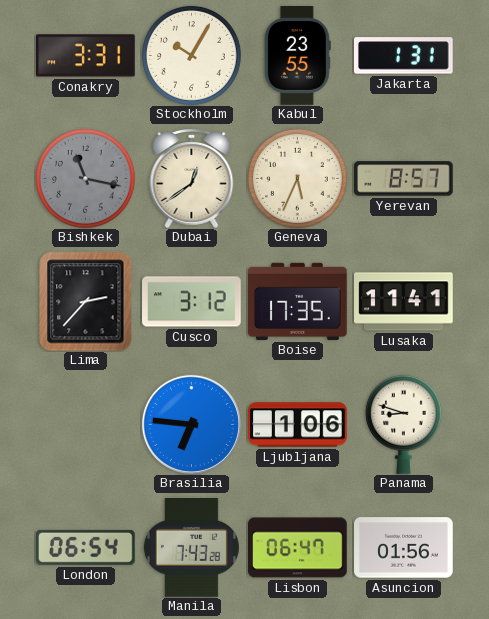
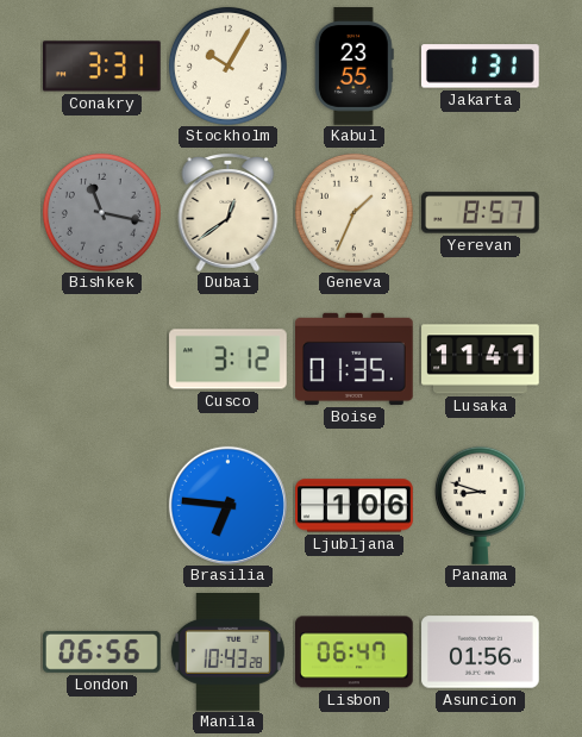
Geneva: 5:34 -> 1:34 (353, 212)
Lima: 2:37 -> none (86, 301)
Boise: 17:35 -> 01:35 (355, 358)
London: 06:54 -> 06:56 (102, 651)
Manila: 7:43 -> 10:43 (227, 652)
